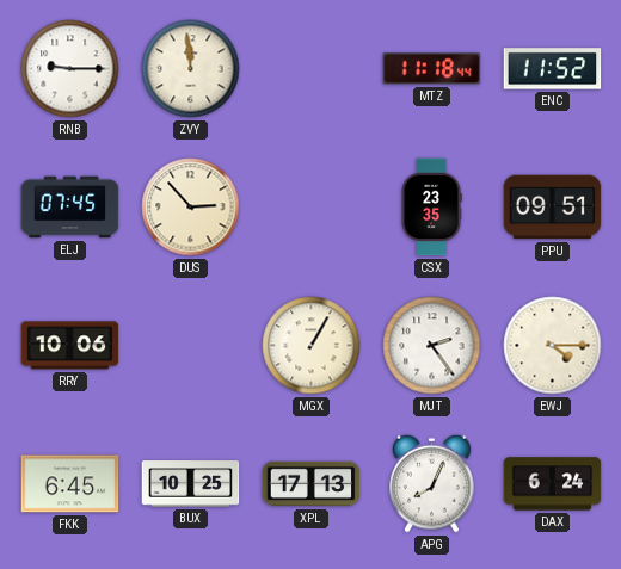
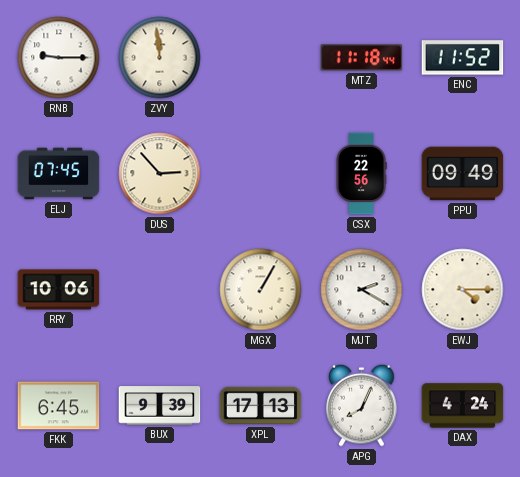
CSX: 23:35 -> 22:56 (361, 174)
PPU: 09:51 -> 09:49 (463, 174)
MJT: 2:24 -> 2:20 (362, 290)
BUX: 10:25 -> 9:39 (160, 406)
DAX: 6:24 -> 4:24 (463, 406)
